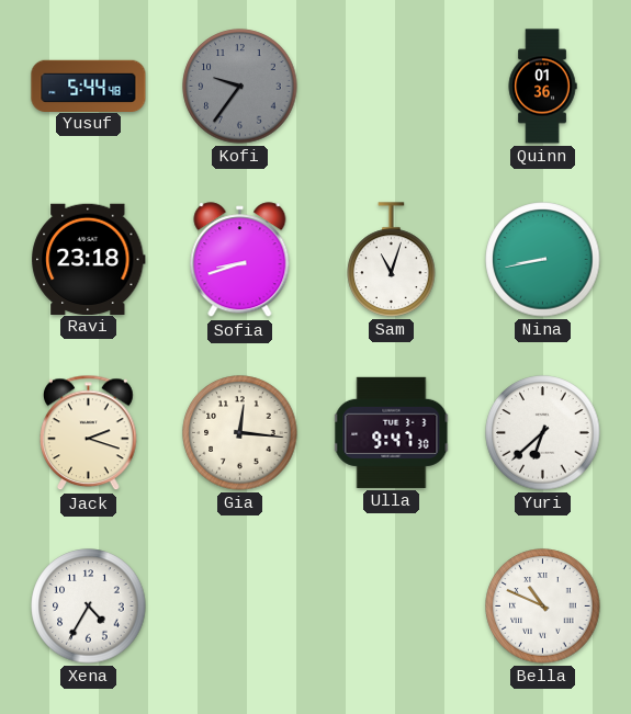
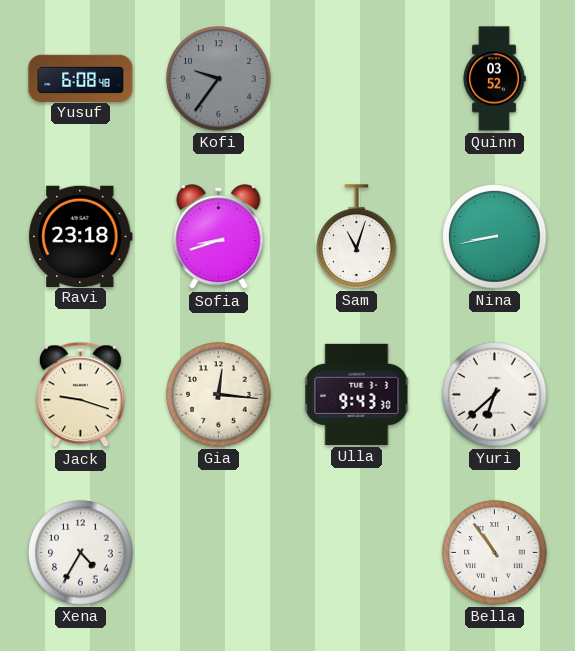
Yusuf: 5:44 -> 6:08 (81, 78)
Quinn: 01:36 -> 03:52 (494, 79)
Jack: 2:18 -> 9:18 (81, 395)
Ulla: 9:47 -> 9:43 (357, 394)
Bella: 10:49 -> 10:54 (495, 553)
